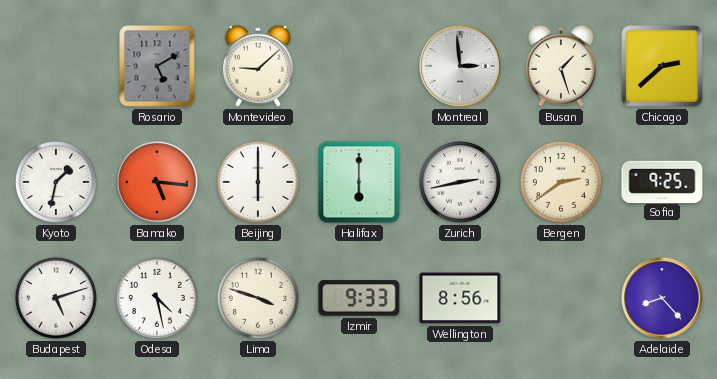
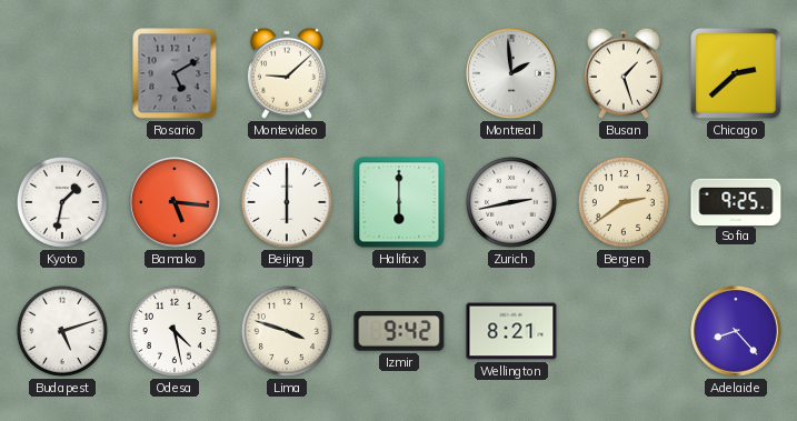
Montreal: 2:59 -> 1:59 (512, 74)
Izmir: 9:33 -> 9:42 (399, 331)
Wellington: 8:56 -> 8:21 (511, 331)
